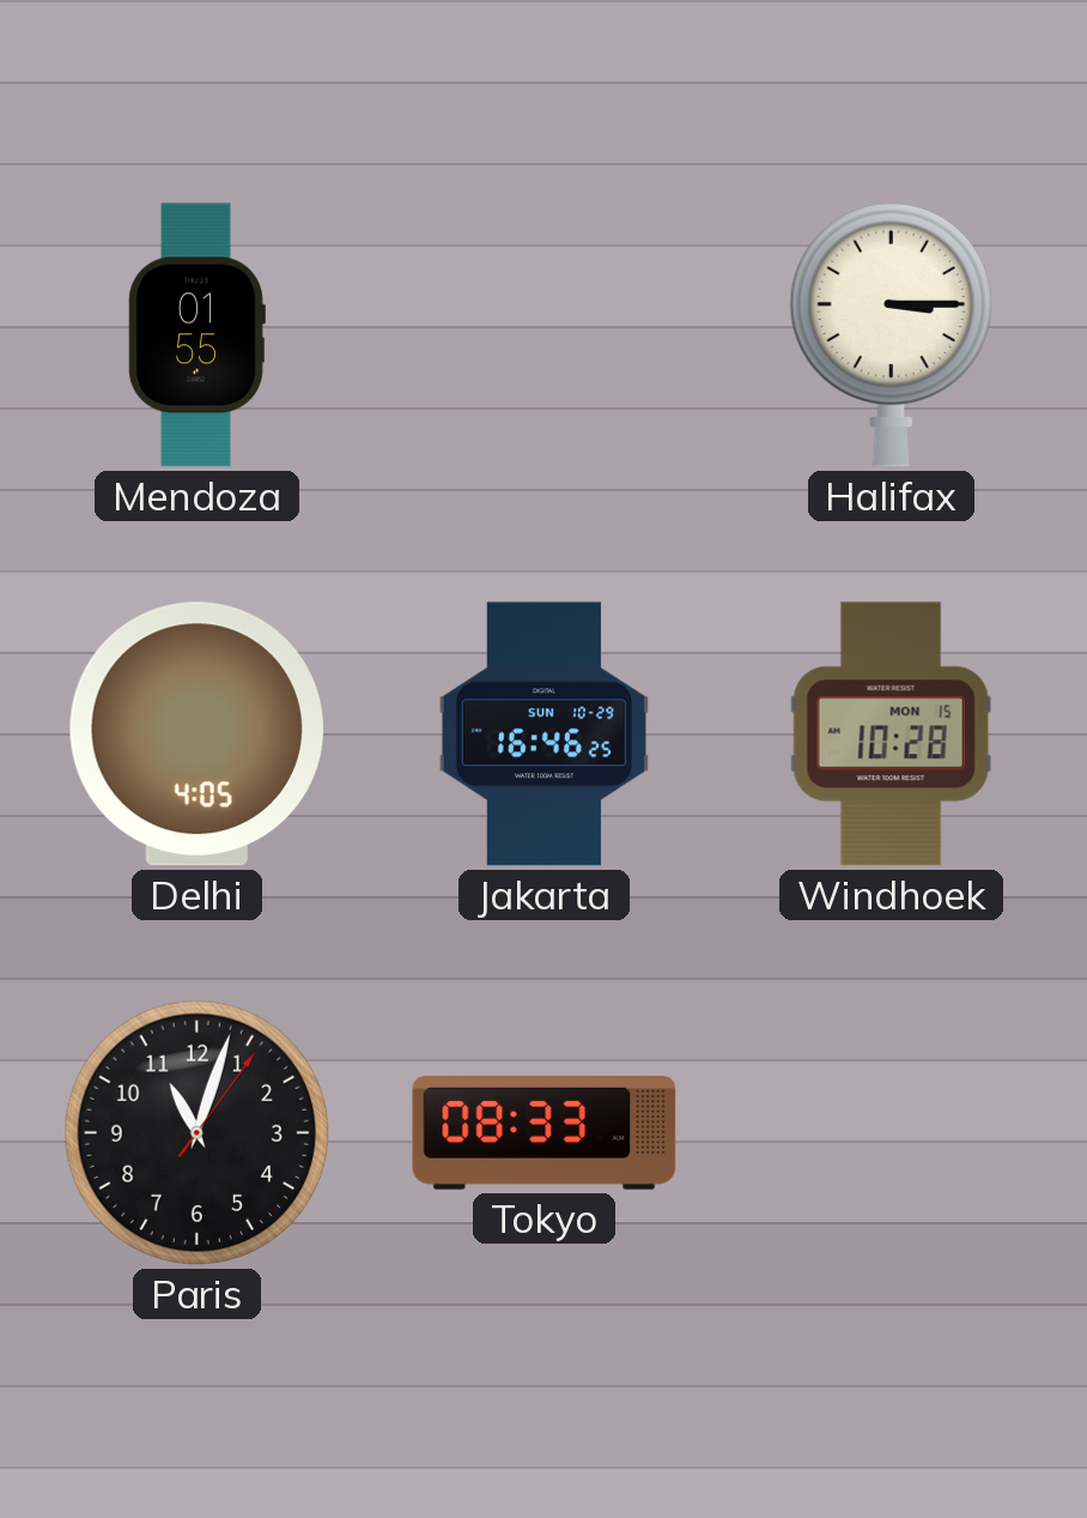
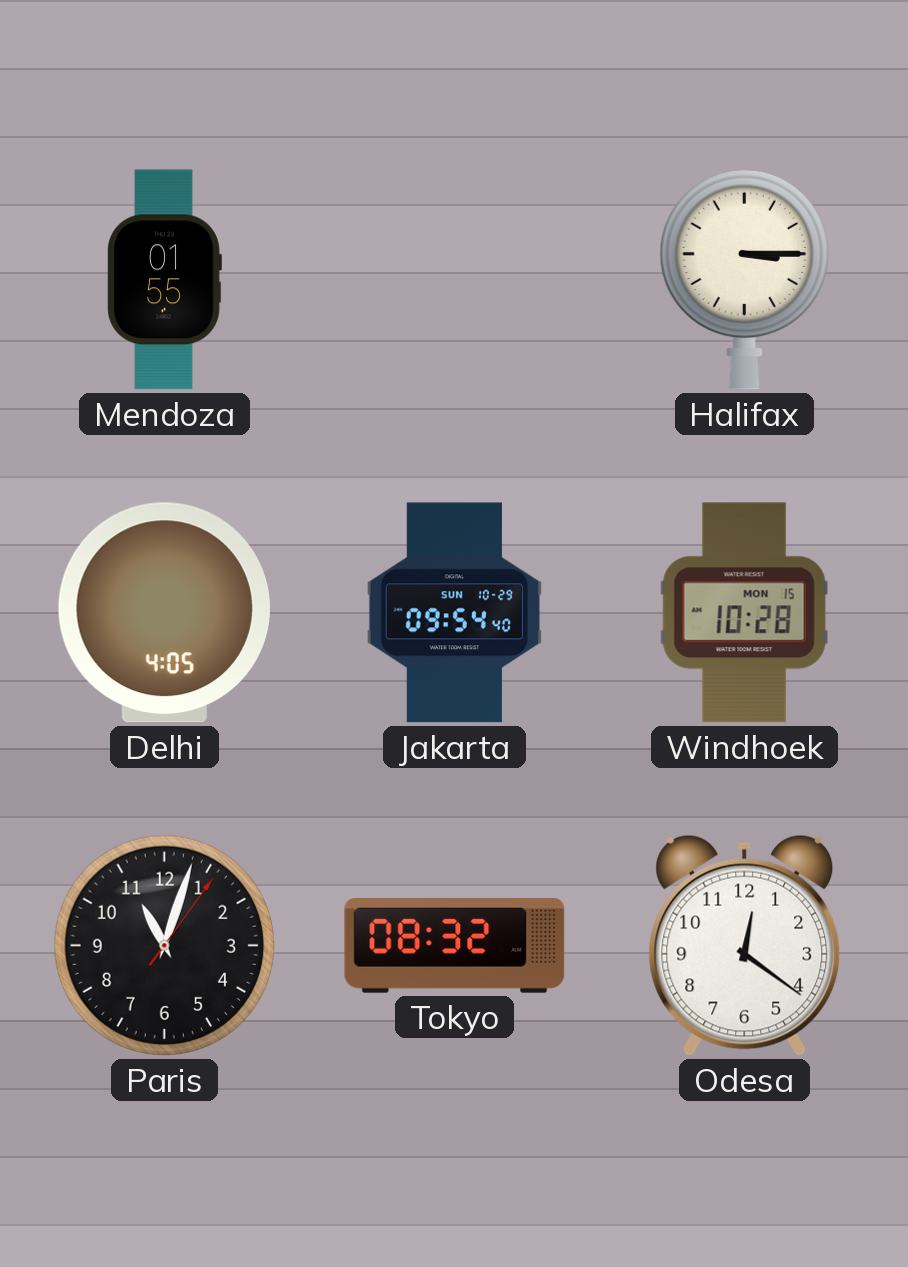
Jakarta: 16:46 -> 09:54 (454, 613)
Tokyo: 08:33 -> 08:32 (455, 946)
Odesa: none -> 12:21 (745, 945)
